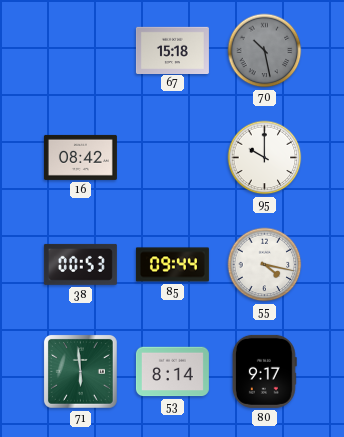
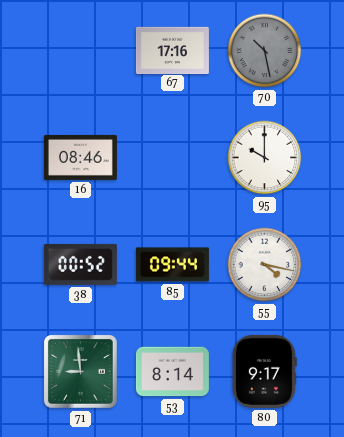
67: 15:18 -> 17:16 (172, 50)
16: 08:42 -> 08:46 (80, 157)
38: 00:53 -> 00:52 (80, 264)
71: 5:59 -> 8:59 (80, 371)
